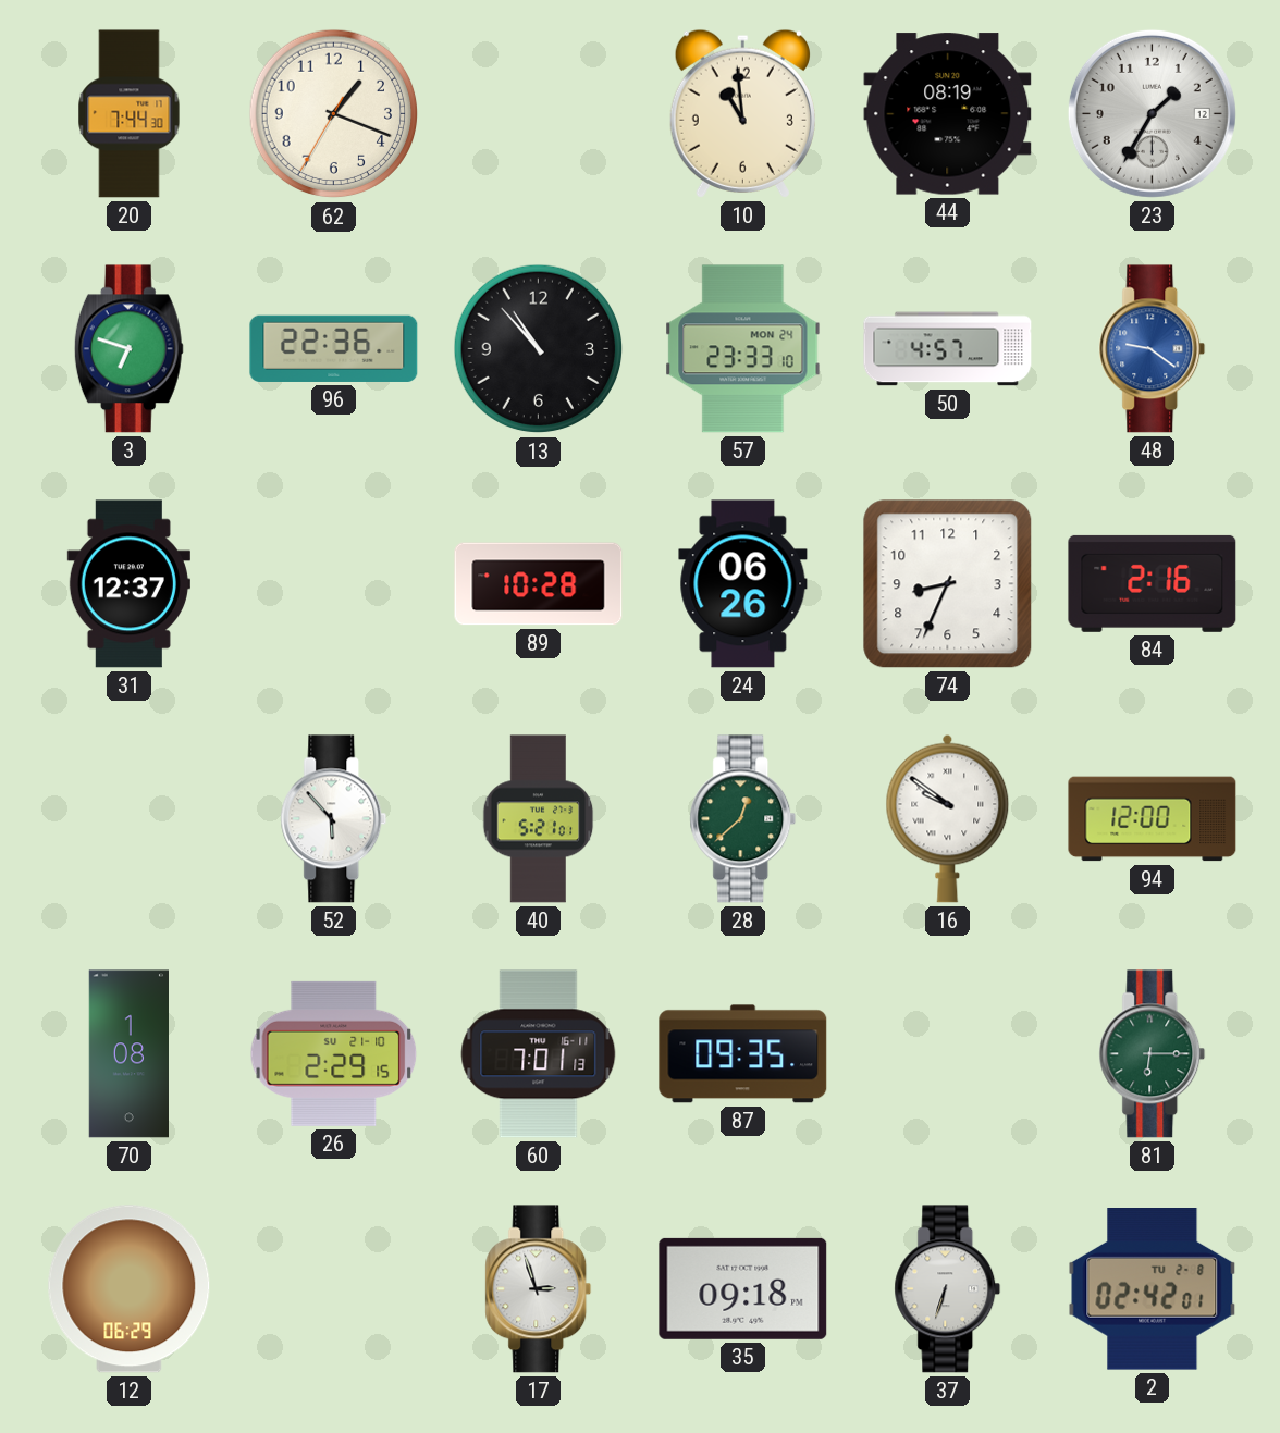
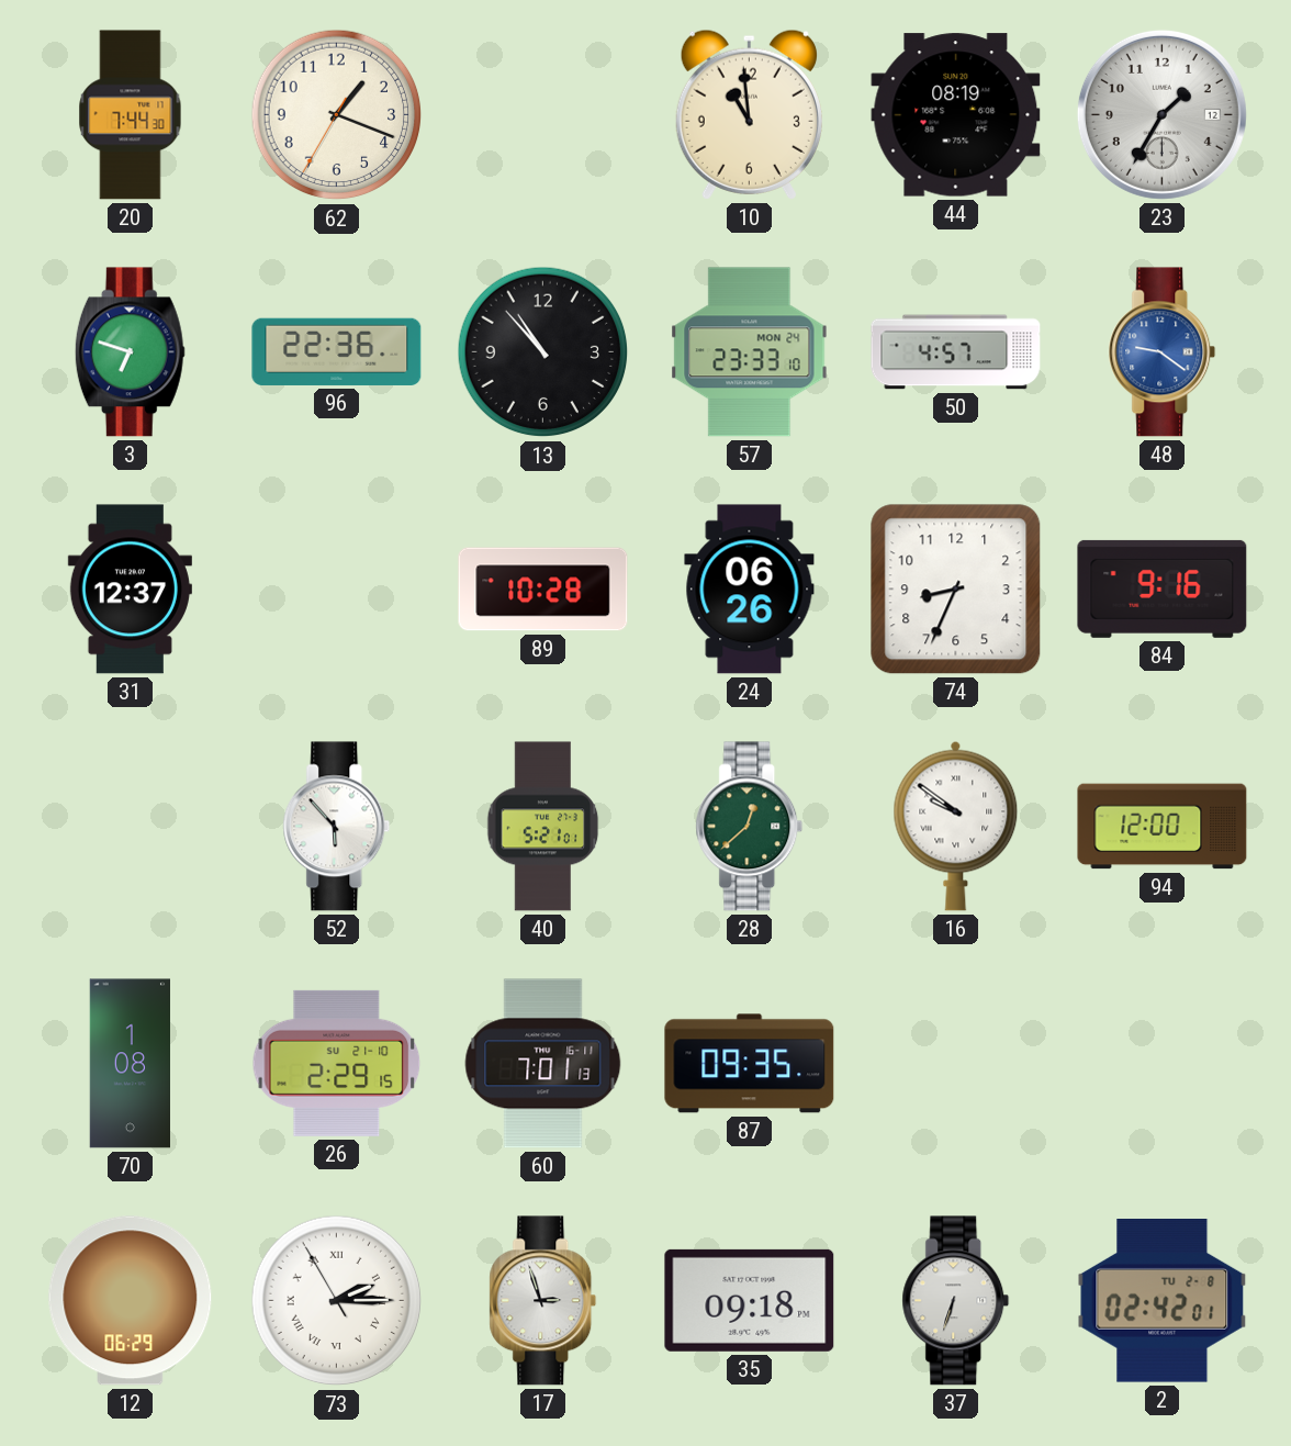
84: 2:16 -> 9:16 (1163, 589)
81: 6:15 -> none (1153, 1054)
73: none -> 2:14 (337, 1301)
